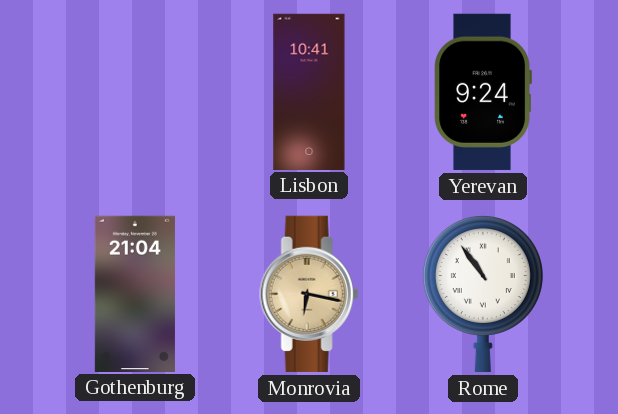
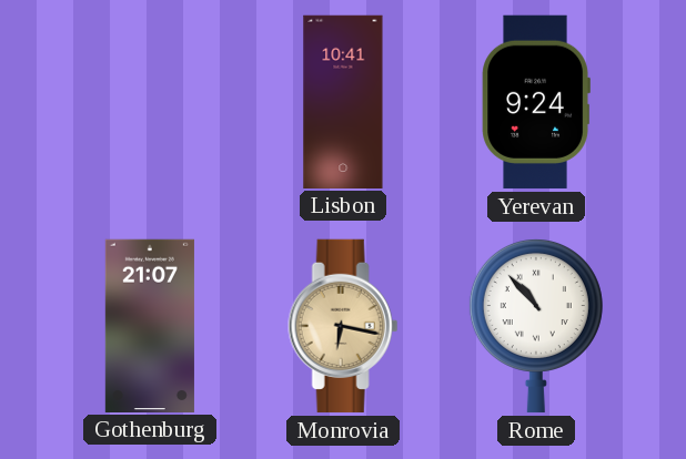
Gothenburg: 21:04 -> 21:07 (150, 325)
Rome: 10:54 -> 10:53 (536, 326)
